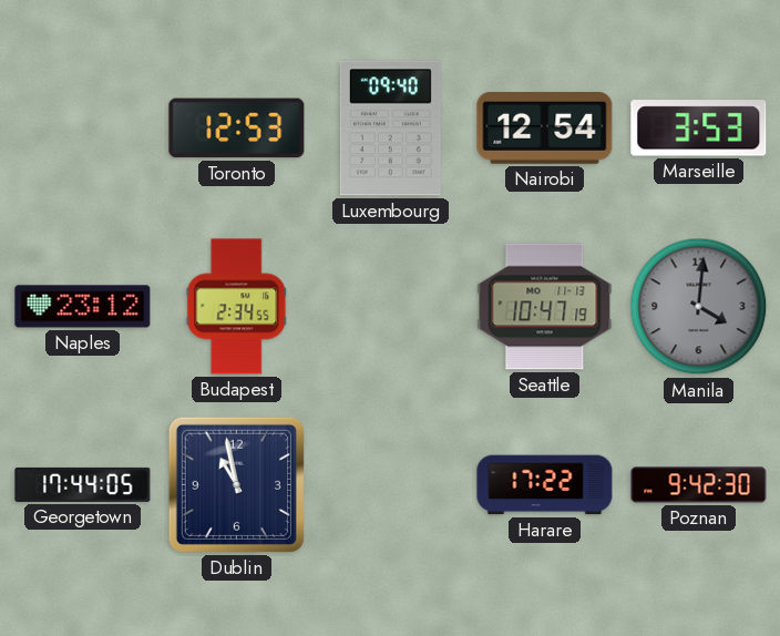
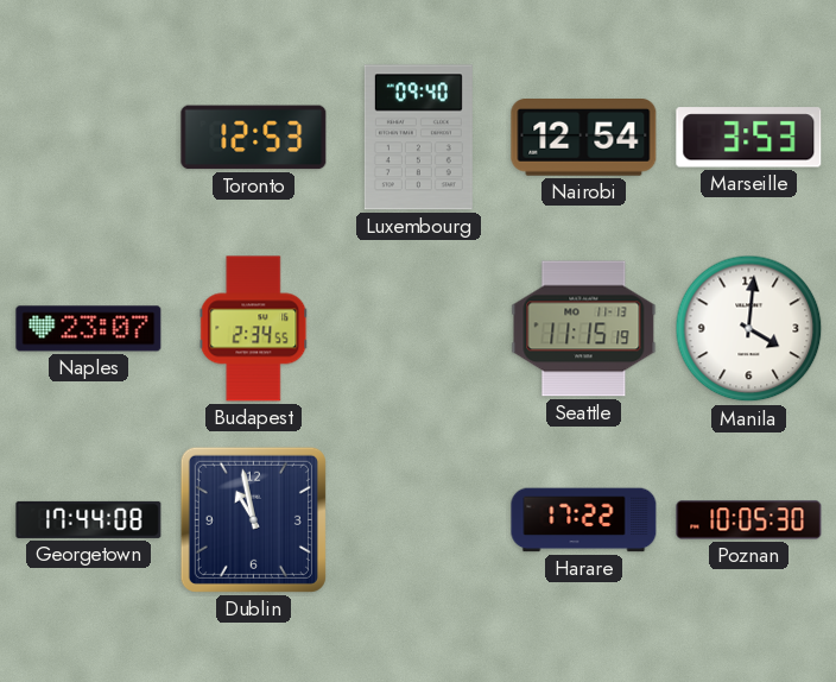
Naples: 23:12 -> 23:07 (89, 329)
Seattle: 10:47 -> 11:15 (584, 329)
Manila dial: grey -> white (749, 329)
Georgetown: 17:44:05 -> 17:44:08 (89, 519)
Poznan: 9:42 -> 10:05 (749, 520)
